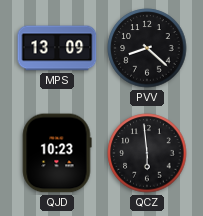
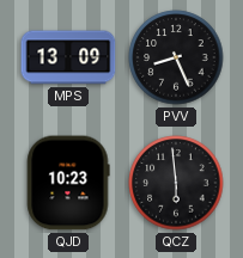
PVV: 8:22 -> 8:26 (176, 57)
